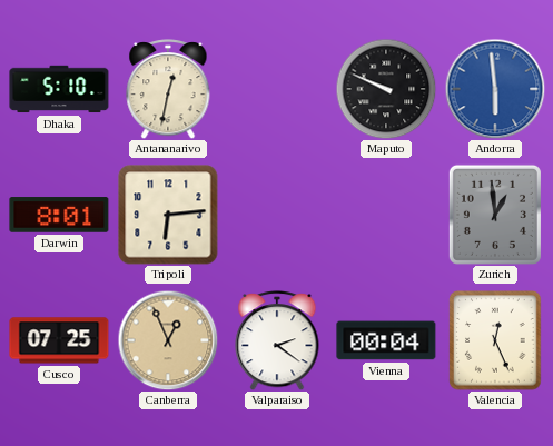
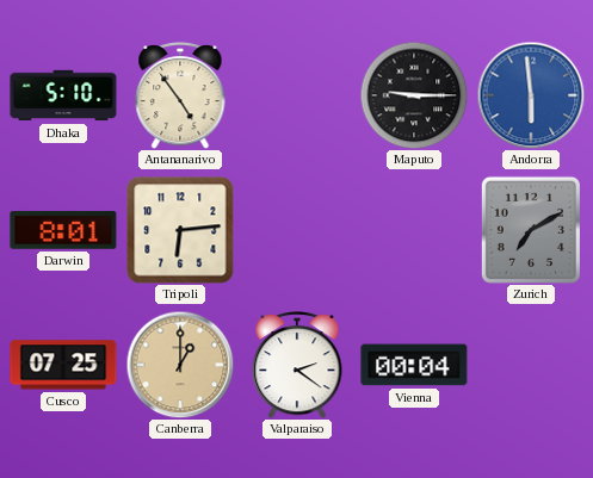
Antananarivo: 12:32 -> 4:54 (180, 95)
Maputo: 9:49 -> 9:15 (414, 95)
Zurich: 12:59 -> 7:10 (531, 230)
Canberra: 12:56 -> 1:00 (180, 365)
Valencia: 12:26 -> none (495, 340)
